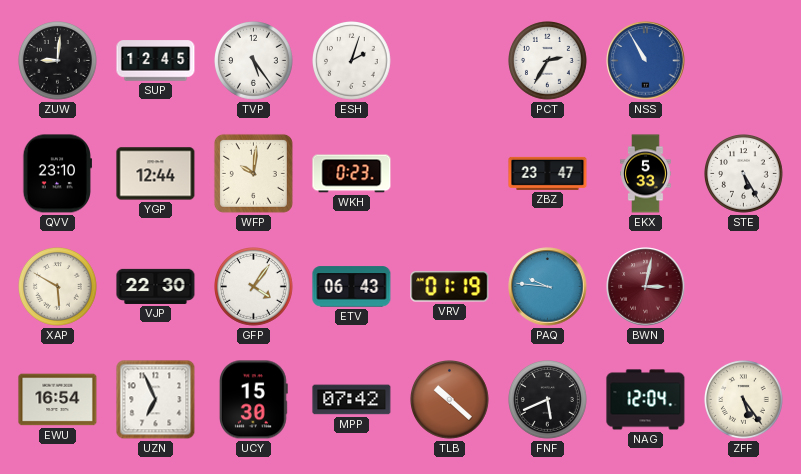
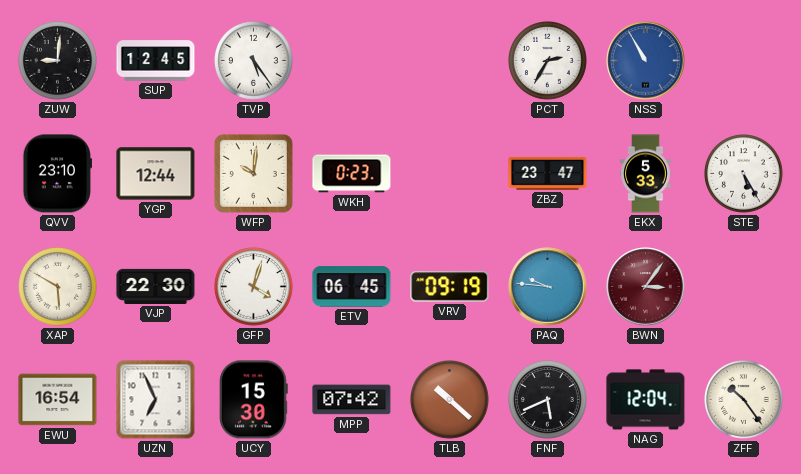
ESH: 2:03 -> none (352, 61)
GFP: 4:06 -> 4:03 (254, 287)
ETV: 06:43 -> 06:45 (352, 287)
VRV: 01:19 -> 09:19 (450, 287)
BWN: 3:02 -> 3:06 (646, 287)
ZFF: 5:24 -> 10:24 (744, 400)
